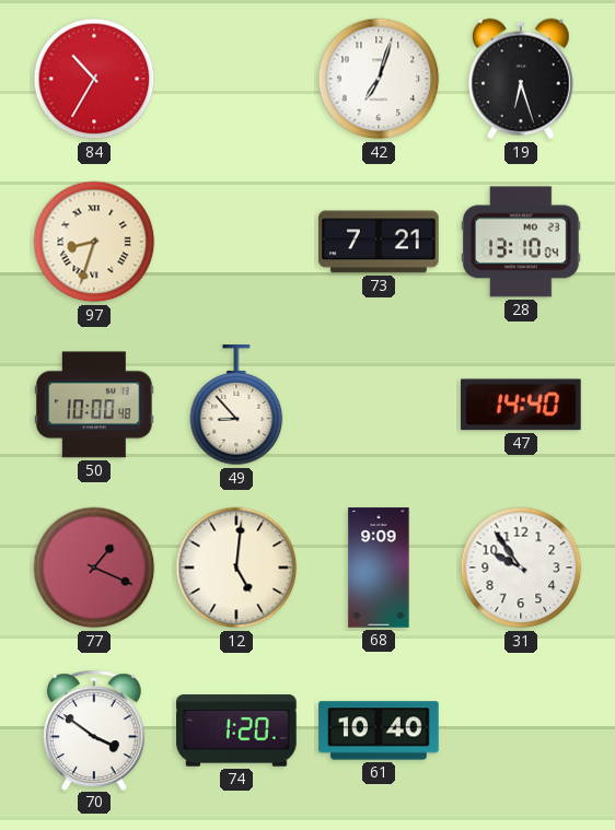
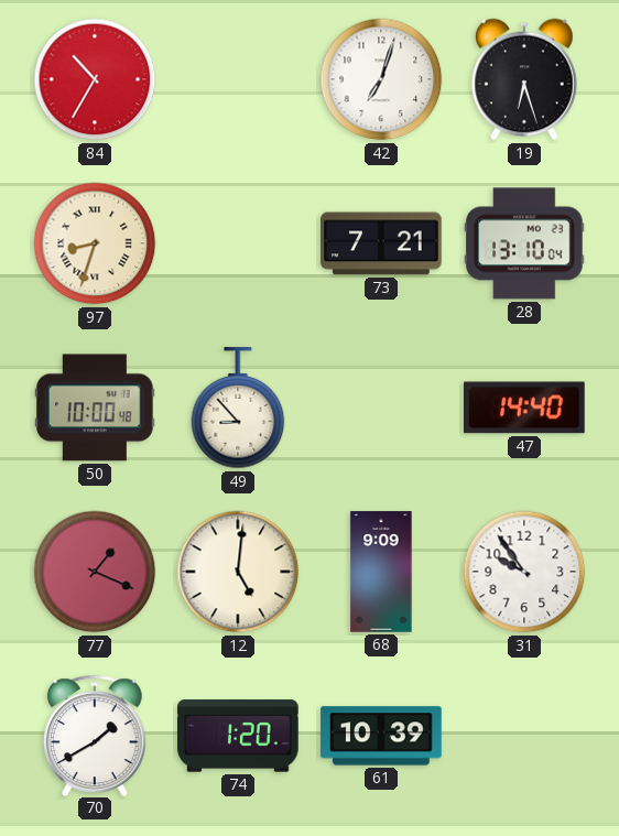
70: 3:51 -> 1:40 (95, 735)
61: 10:40 -> 10:39 (381, 736)
